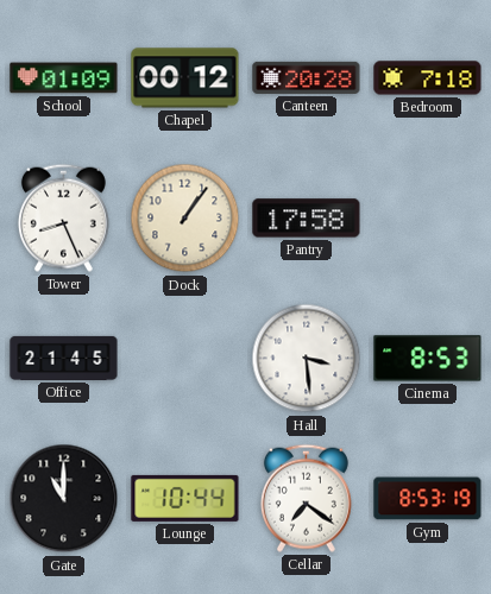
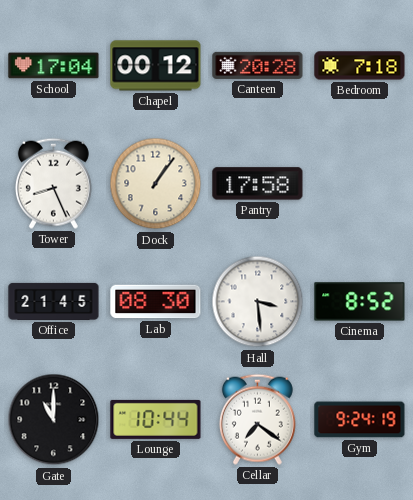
School: 01:09 -> 17:04 (54, 66)
Lab: none -> 08:30 (156, 302)
Cinema: 8:53 -> 8:52 (360, 302)
Gym: 8:53 -> 9:24 (360, 420)
